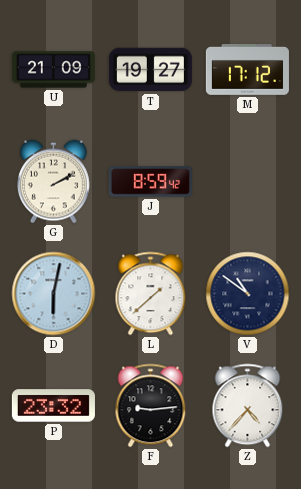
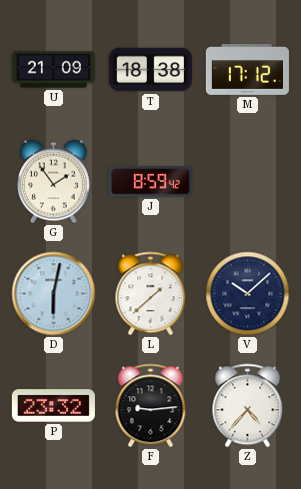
T: 19:27 -> 18:38 (150, 70)
G: 2:10 -> 1:54 (53, 182)
V: 10:51 -> 10:08 (248, 294)
